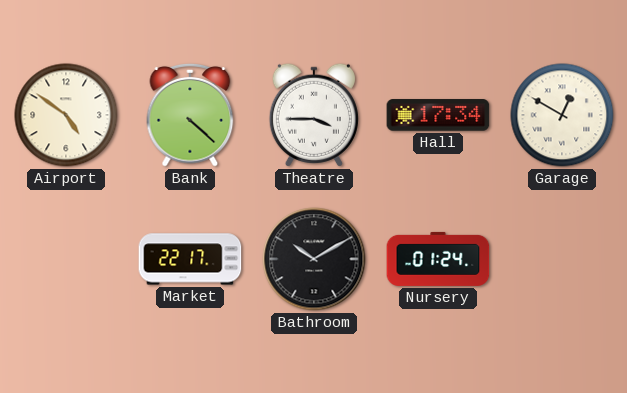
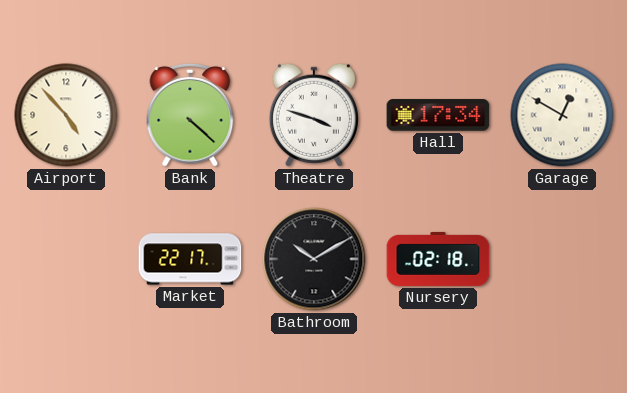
Airport: 4:51 -> 4:53 (66, 115)
Theatre: 3:45 -> 3:48 (314, 115)
Nursery: 01:24 -> 02:18 (438, 259)
